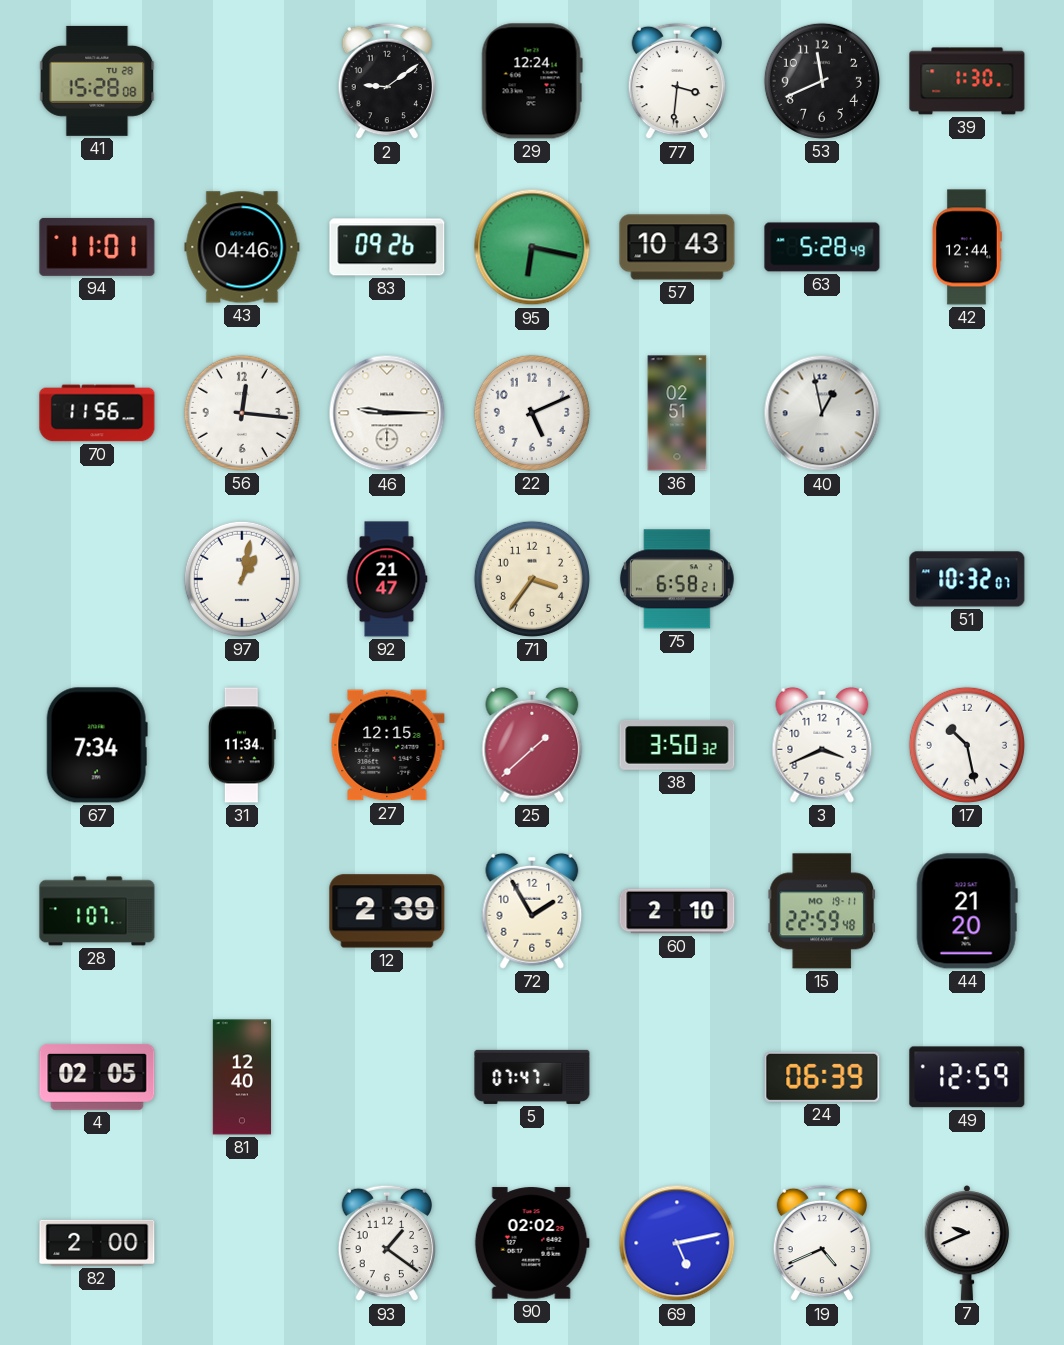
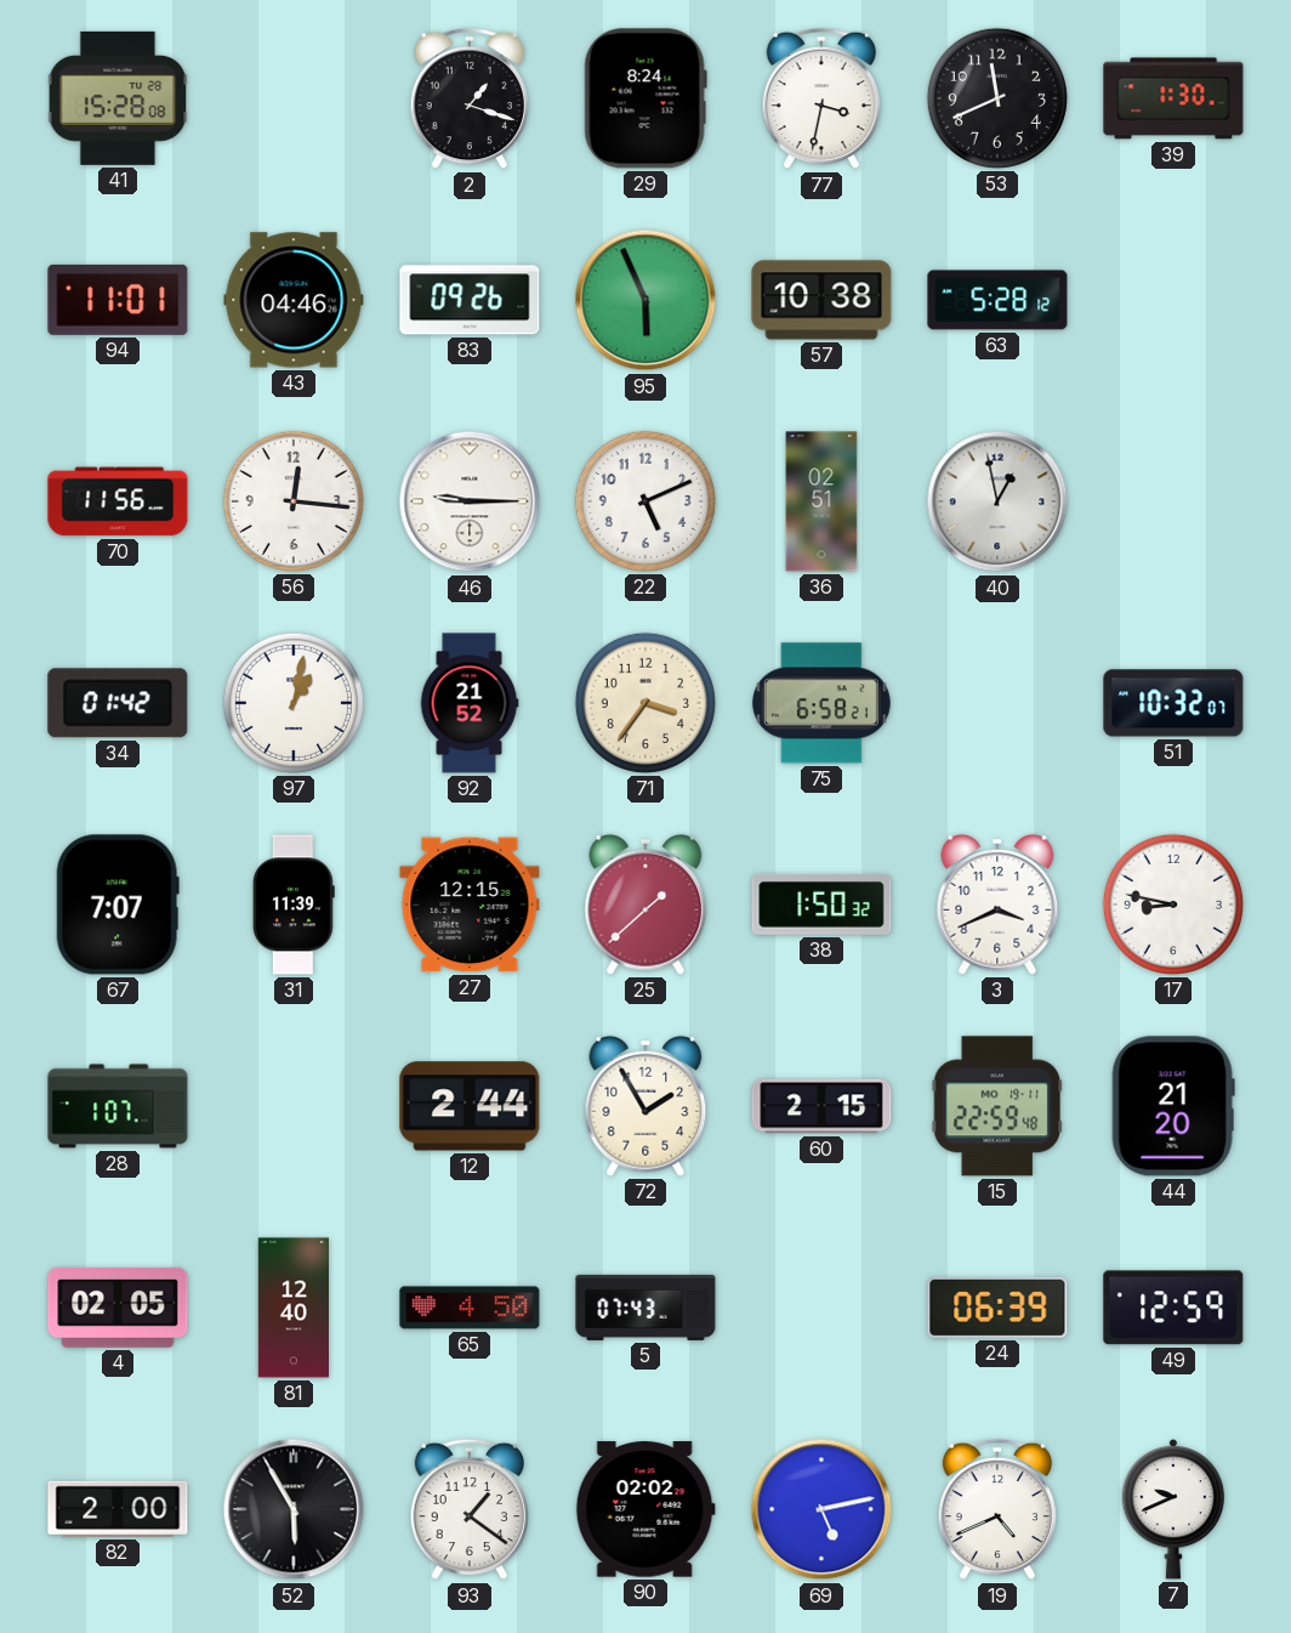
2: 9:09 -> 1:18 (470, 98)
29: 12:24 -> 8:24 (645, 98)
77: 3:31 -> 3:32 (821, 98)
95: 6:17 -> 5:56 (645, 300)
57: 10:43 -> 10:38 (821, 300)
63: 5:28:49 -> 5:28:12 (997, 300)
42: 12:44 -> none (968, 247)
34: none -> 01:42 (118, 703)
92: 21:47 -> 21:52 (470, 703)
67: 7:34 -> 7:07 (118, 905)
31: 11:34 -> 11:39 (294, 905)
38: 3:50 -> 1:50 (821, 906)
17: 10:28 -> 8:47 (1173, 905)
12: 2:39 -> 2:44 (470, 1106)
60: 2:10 -> 2:15 (821, 1106)
65: none -> 4:50 (470, 1308)
5: 07:47 -> 07:43 (645, 1308)
52: none -> 5:55 (294, 1509)
